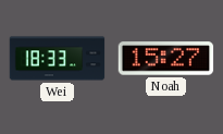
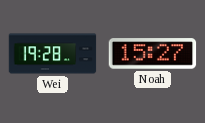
Wei: 18:33 -> 19:28 (53, 54)
